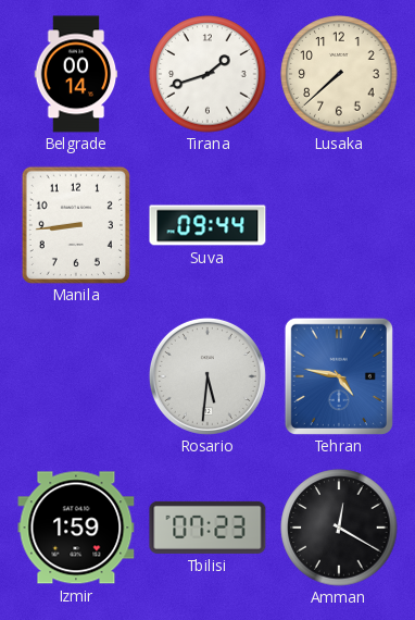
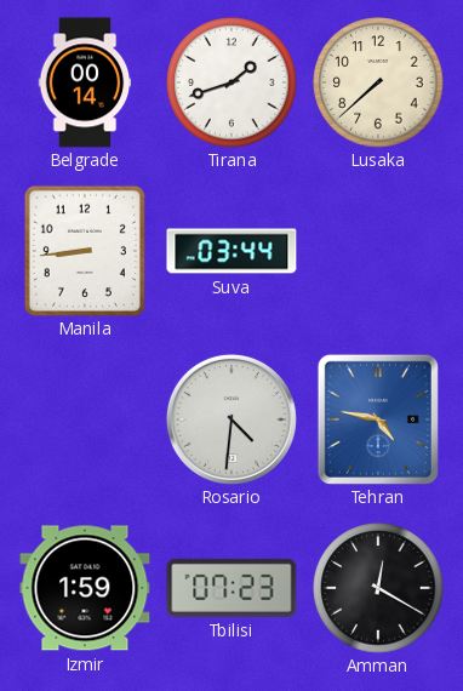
Suva: 09:44 -> 03:44 (232, 251)
Rosario: 5:31 -> 4:31 (232, 419)
